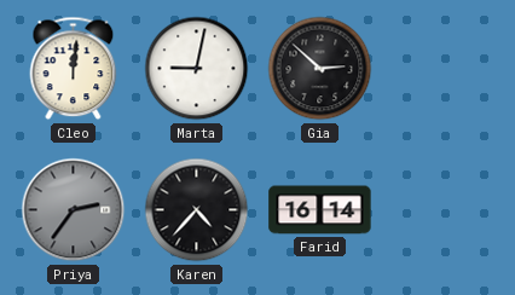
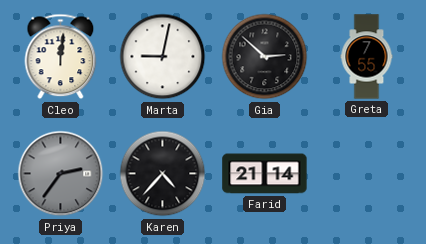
Greta: none -> 7:55 (367, 57)
Farid: 16:14 -> 21:14 (265, 174)
